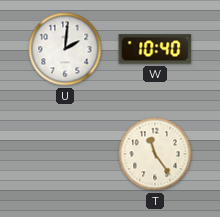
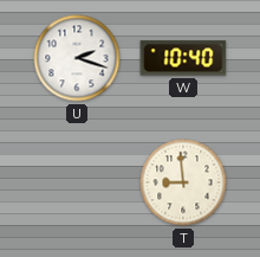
U: 2:01 -> 2:18 (77, 58)
T: 11:24 -> 8:59 (183, 182)
